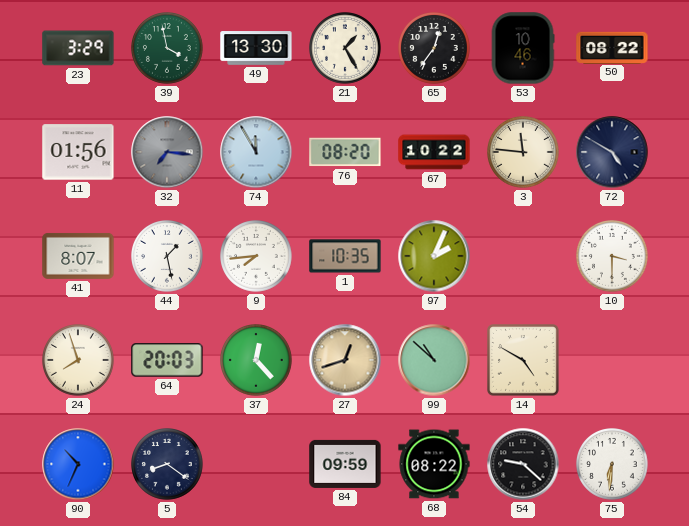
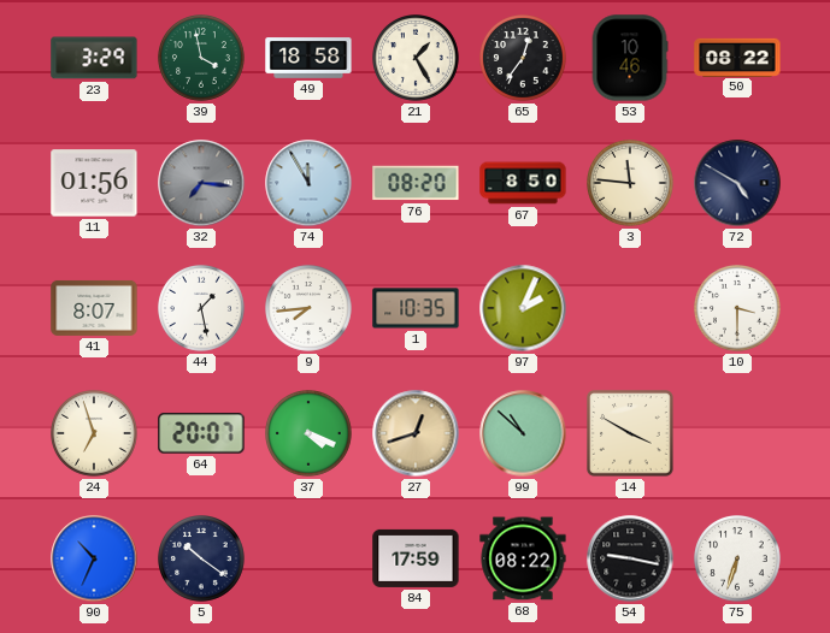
49: 13:30 -> 18:58 (308, 58)
67: 10:22 -> 8:50 (523, 183)
24: 7:57 -> 6:57 (95, 434)
64: 20:03 -> 20:07 (201, 433)
37: 12:23 -> 4:19 (310, 434)
14: 4:50 -> 3:50 (630, 433)
5: 8:21 -> 10:21 (202, 560)
84: 09:59 -> 17:59 (416, 558)
54: 9:22 -> 9:17 (630, 558)
75: 6:31 -> 6:33 (738, 560)
